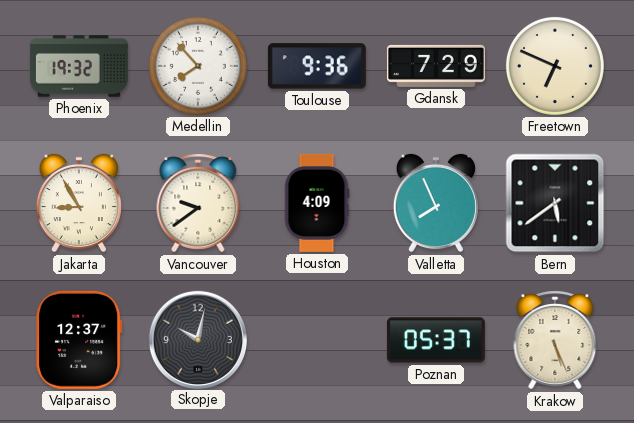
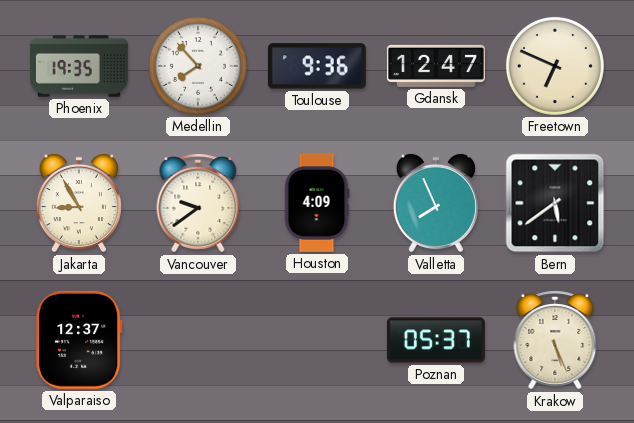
Phoenix: 19:32 -> 19:35 (79, 66)
Gdansk: 7:29 -> 12:47 (436, 66)
Skopje: 10:02 -> none (197, 339)
